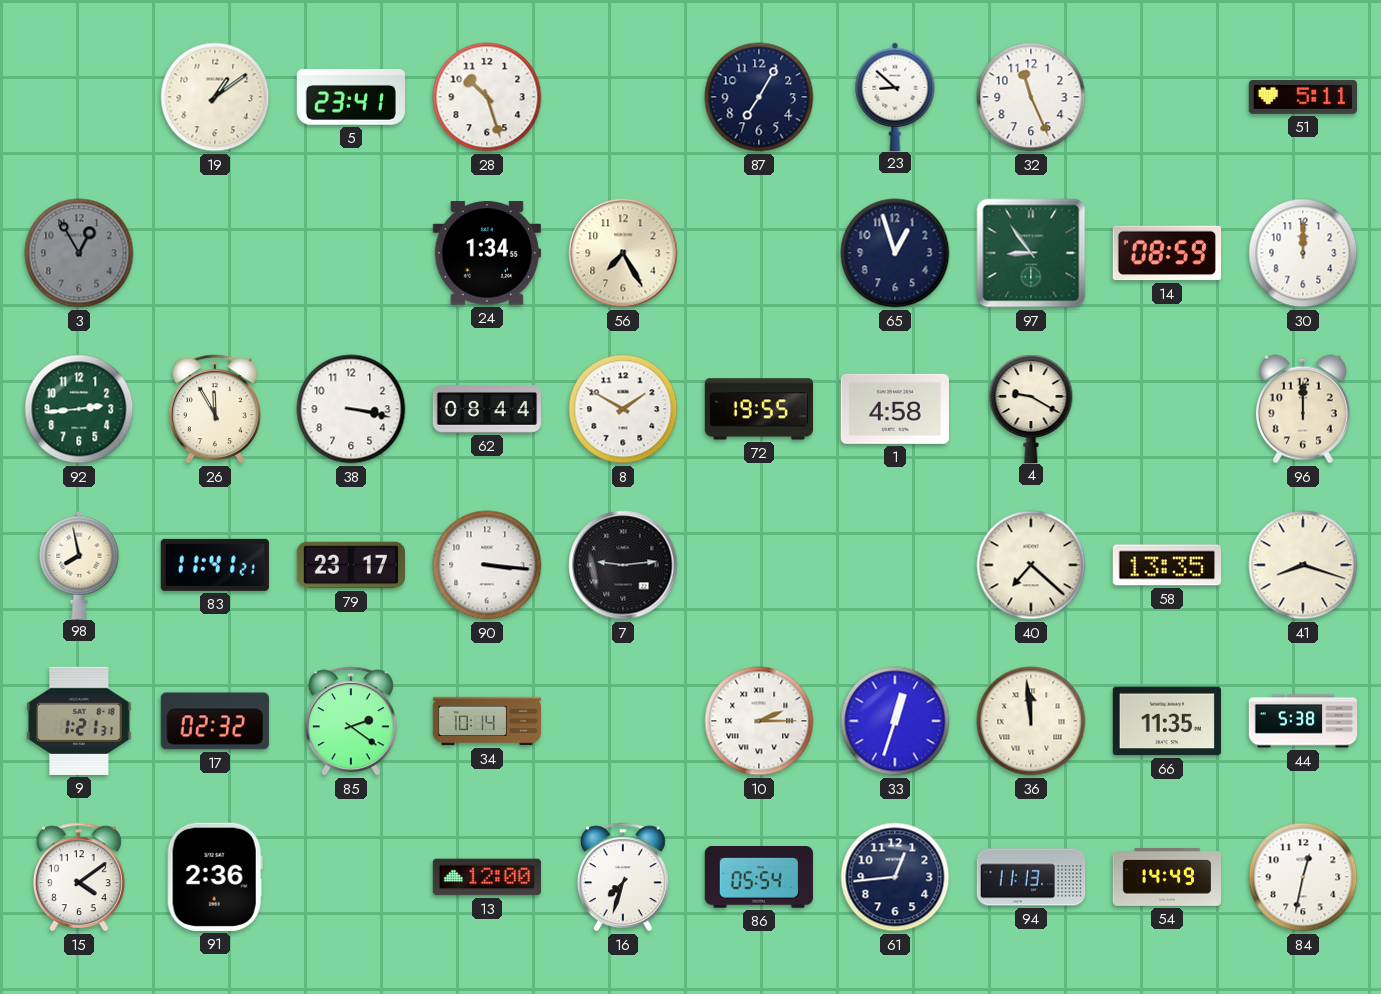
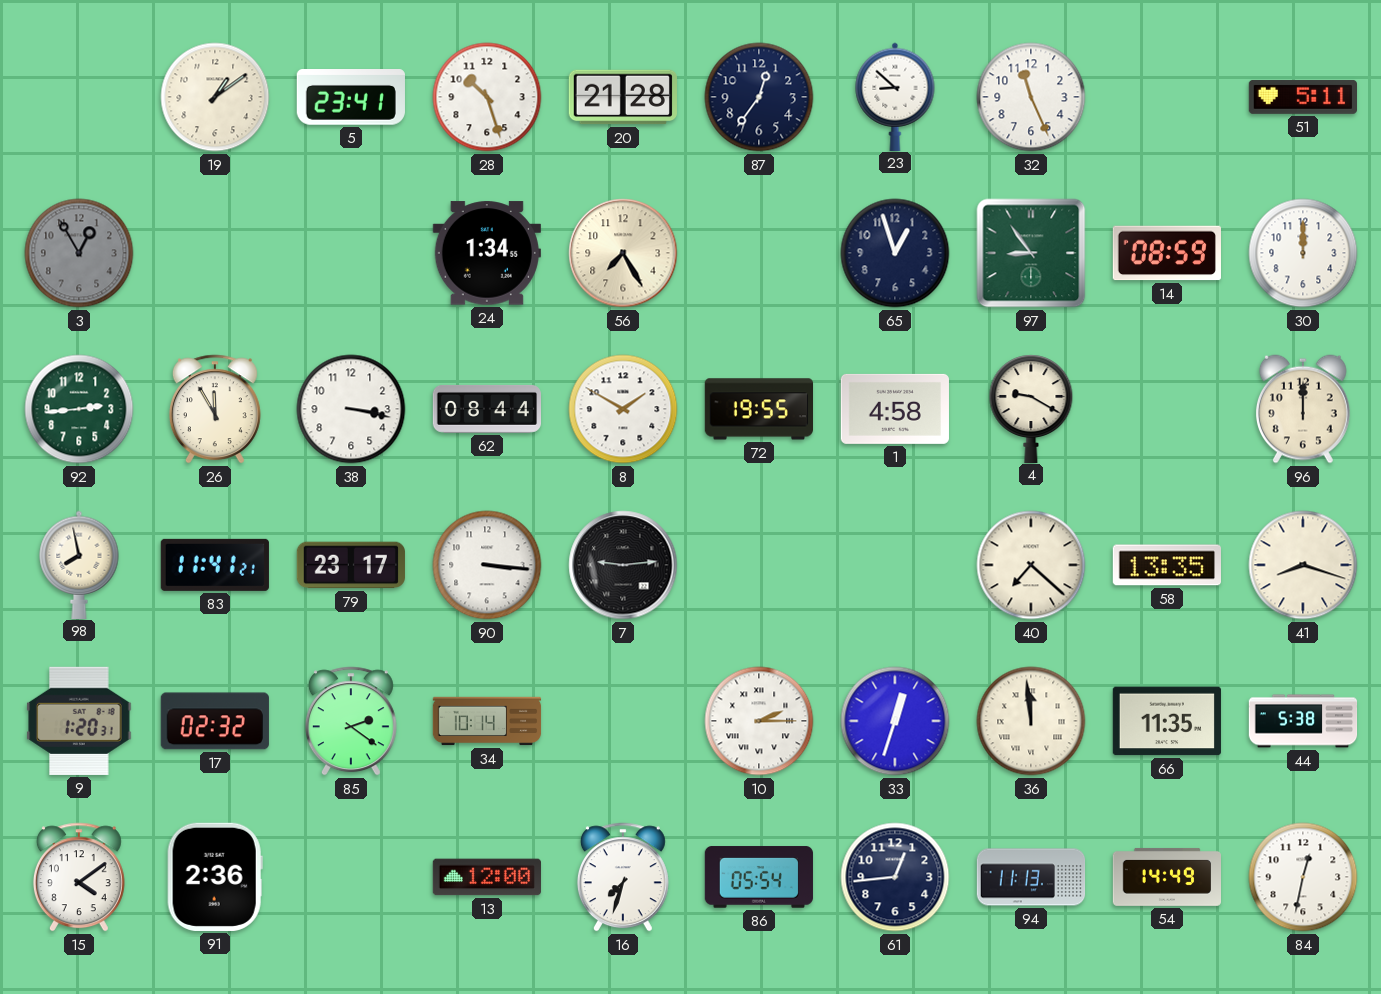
20: none -> 21:28 (623, 97)
87: 7:05 -> 12:36 (759, 97)
9: 1:21 -> 1:20 (79, 721)
